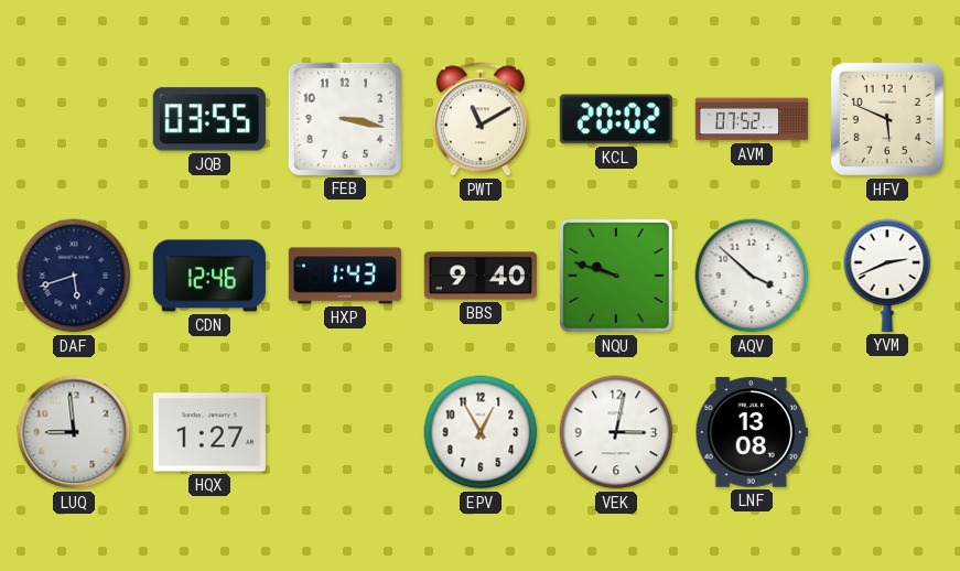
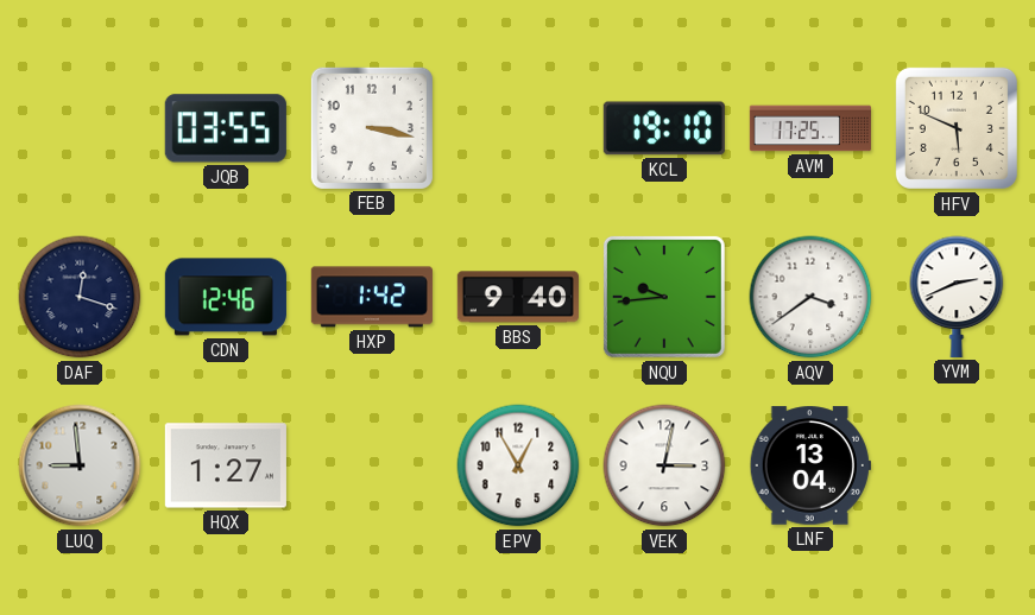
PWT: 11:10 -> none (481, 119)
KCL: 20:02 -> 19:10 (664, 128)
AVM: 07:52 -> 17:25 (809, 128)
DAF: 5:42 -> 12:18 (80, 297)
HXP: 1:43 -> 1:42 (372, 297)
NQU: 9:48 -> 9:44 (664, 297)
AQV: 3:52 -> 3:39 (810, 297)
LNF: 13:08 -> 13:04 (810, 465)
